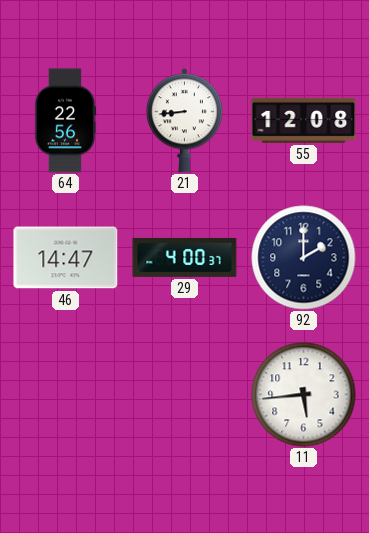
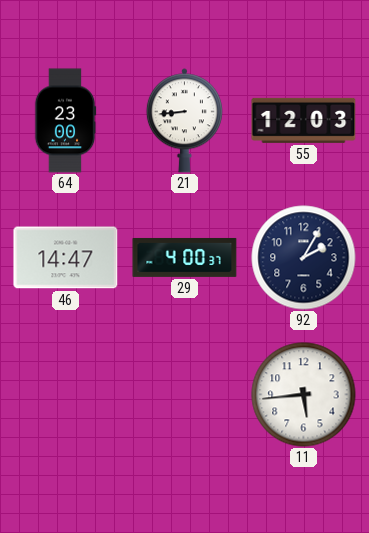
64: 22:56 -> 23:00 (65, 121)
55: 12:08 -> 12:03 (304, 120)
92: 2:00 -> 2:05 (304, 258)
